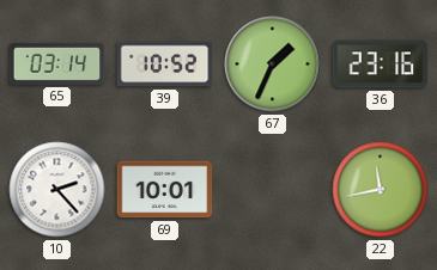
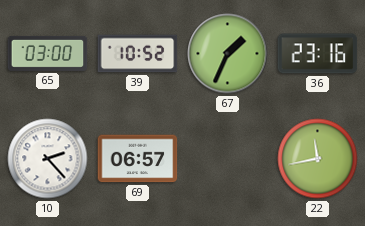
65: 03:14 -> 03:00 (48, 53)
69: 10:01 -> 06:57 (138, 159)
